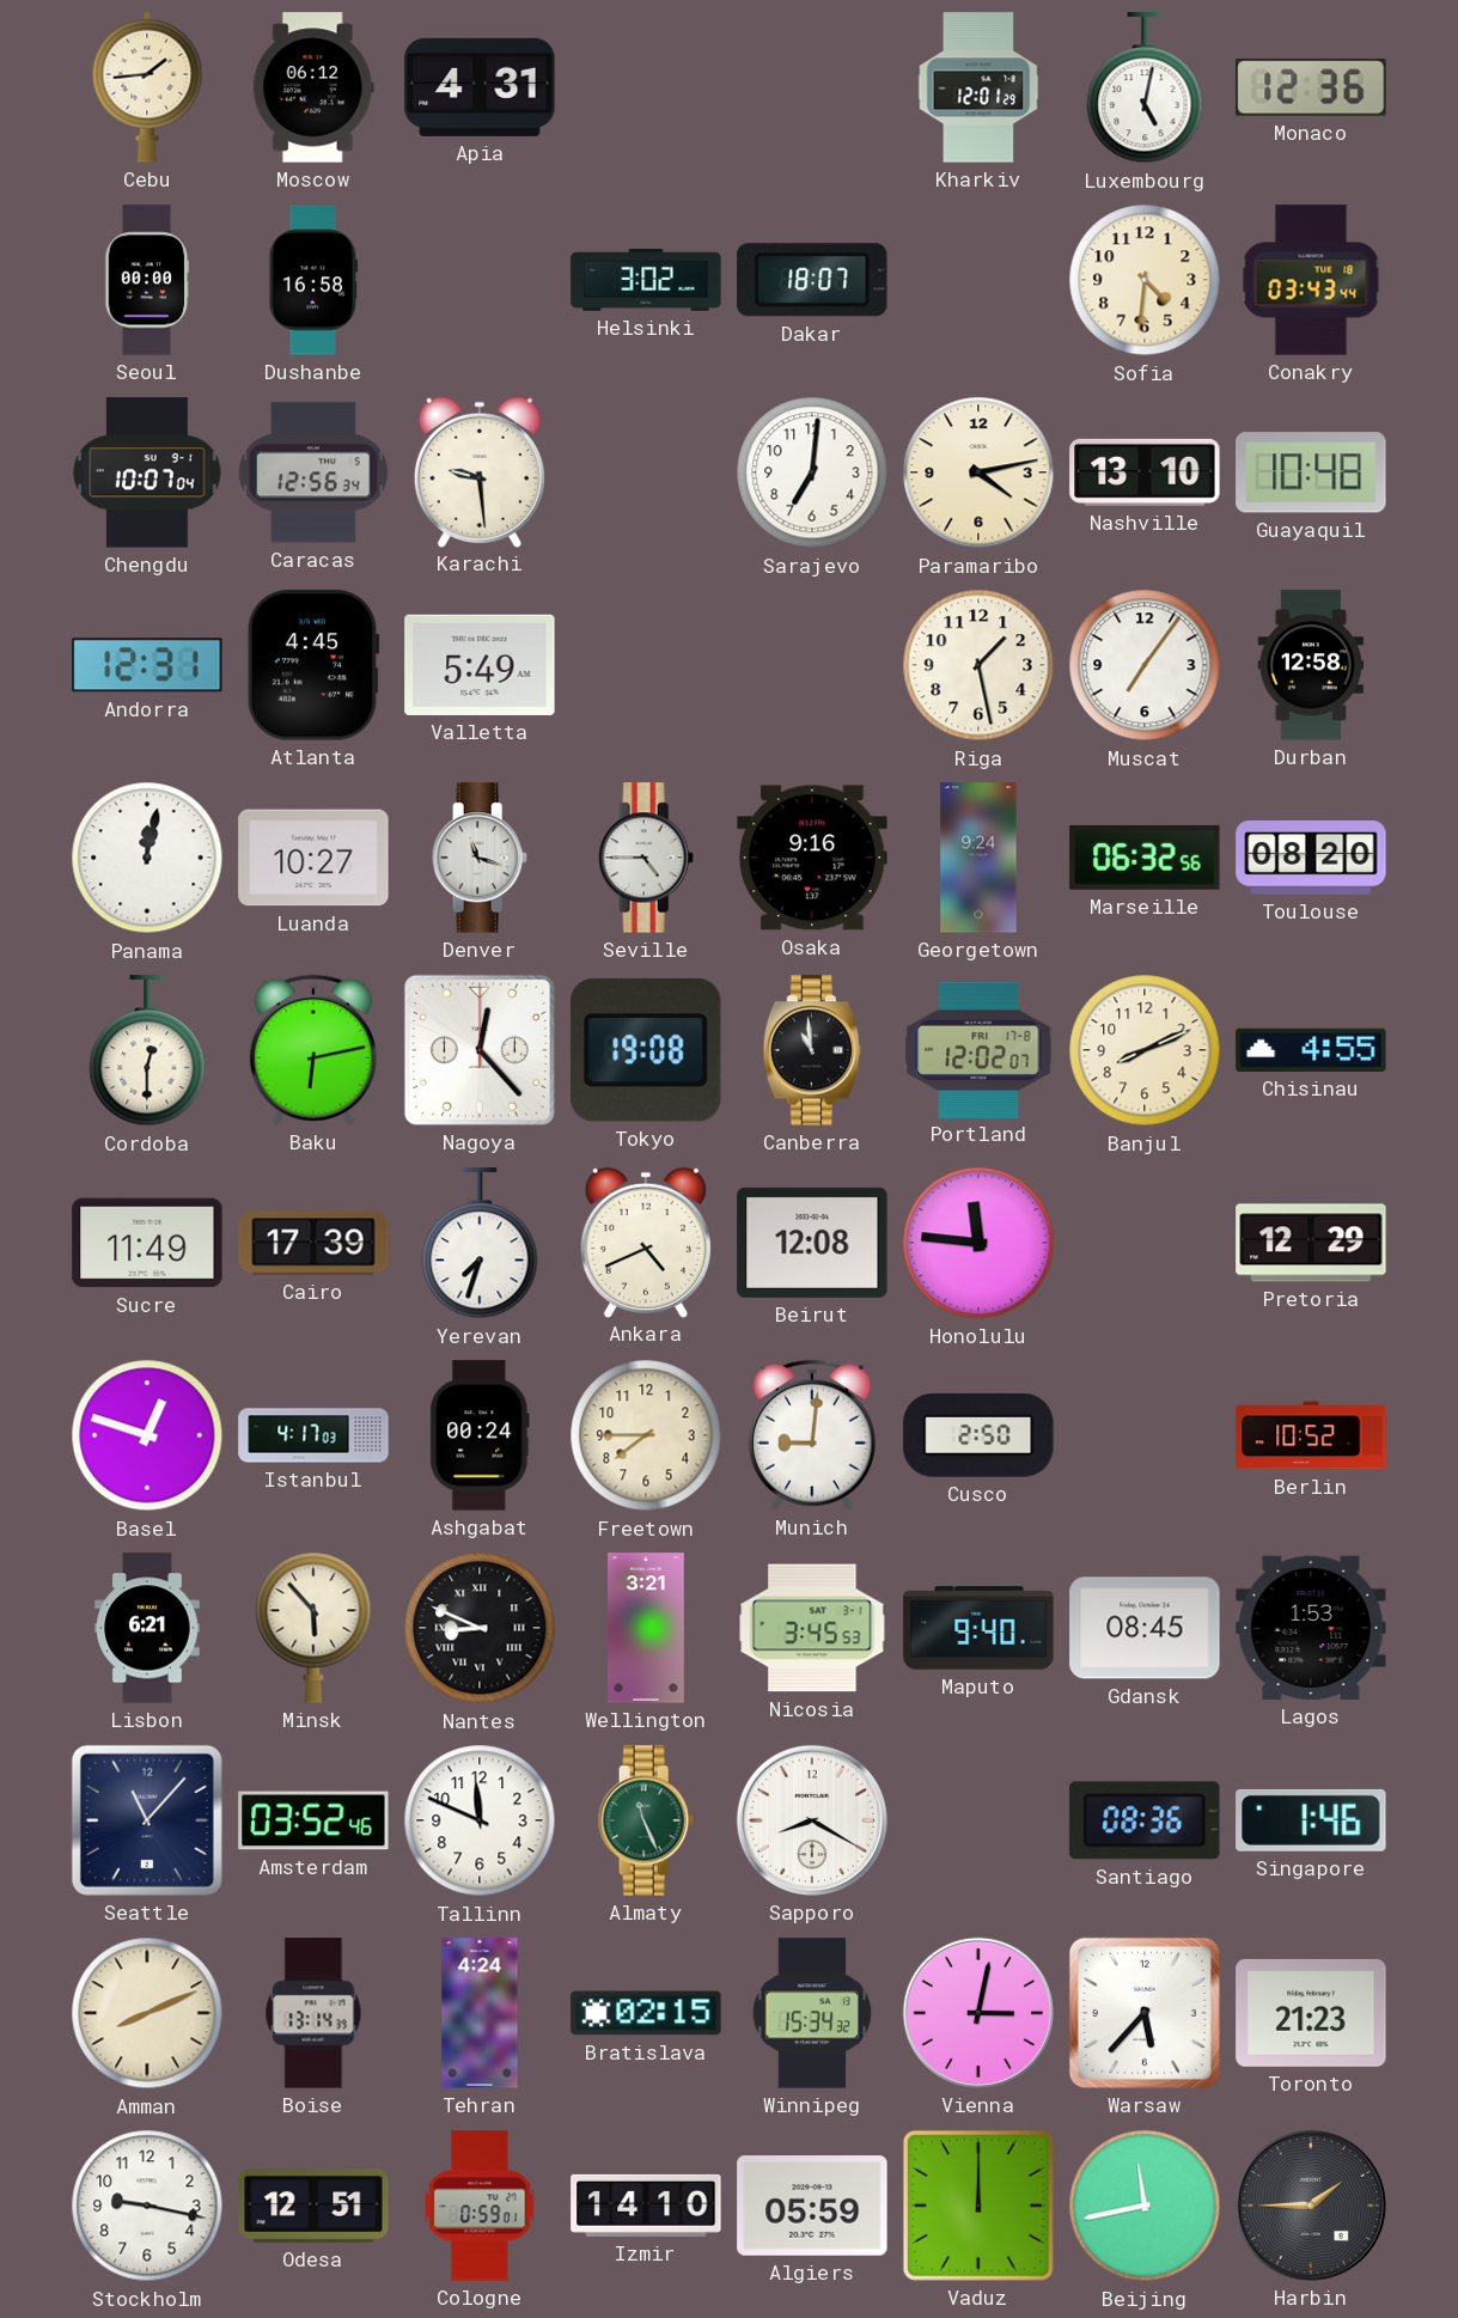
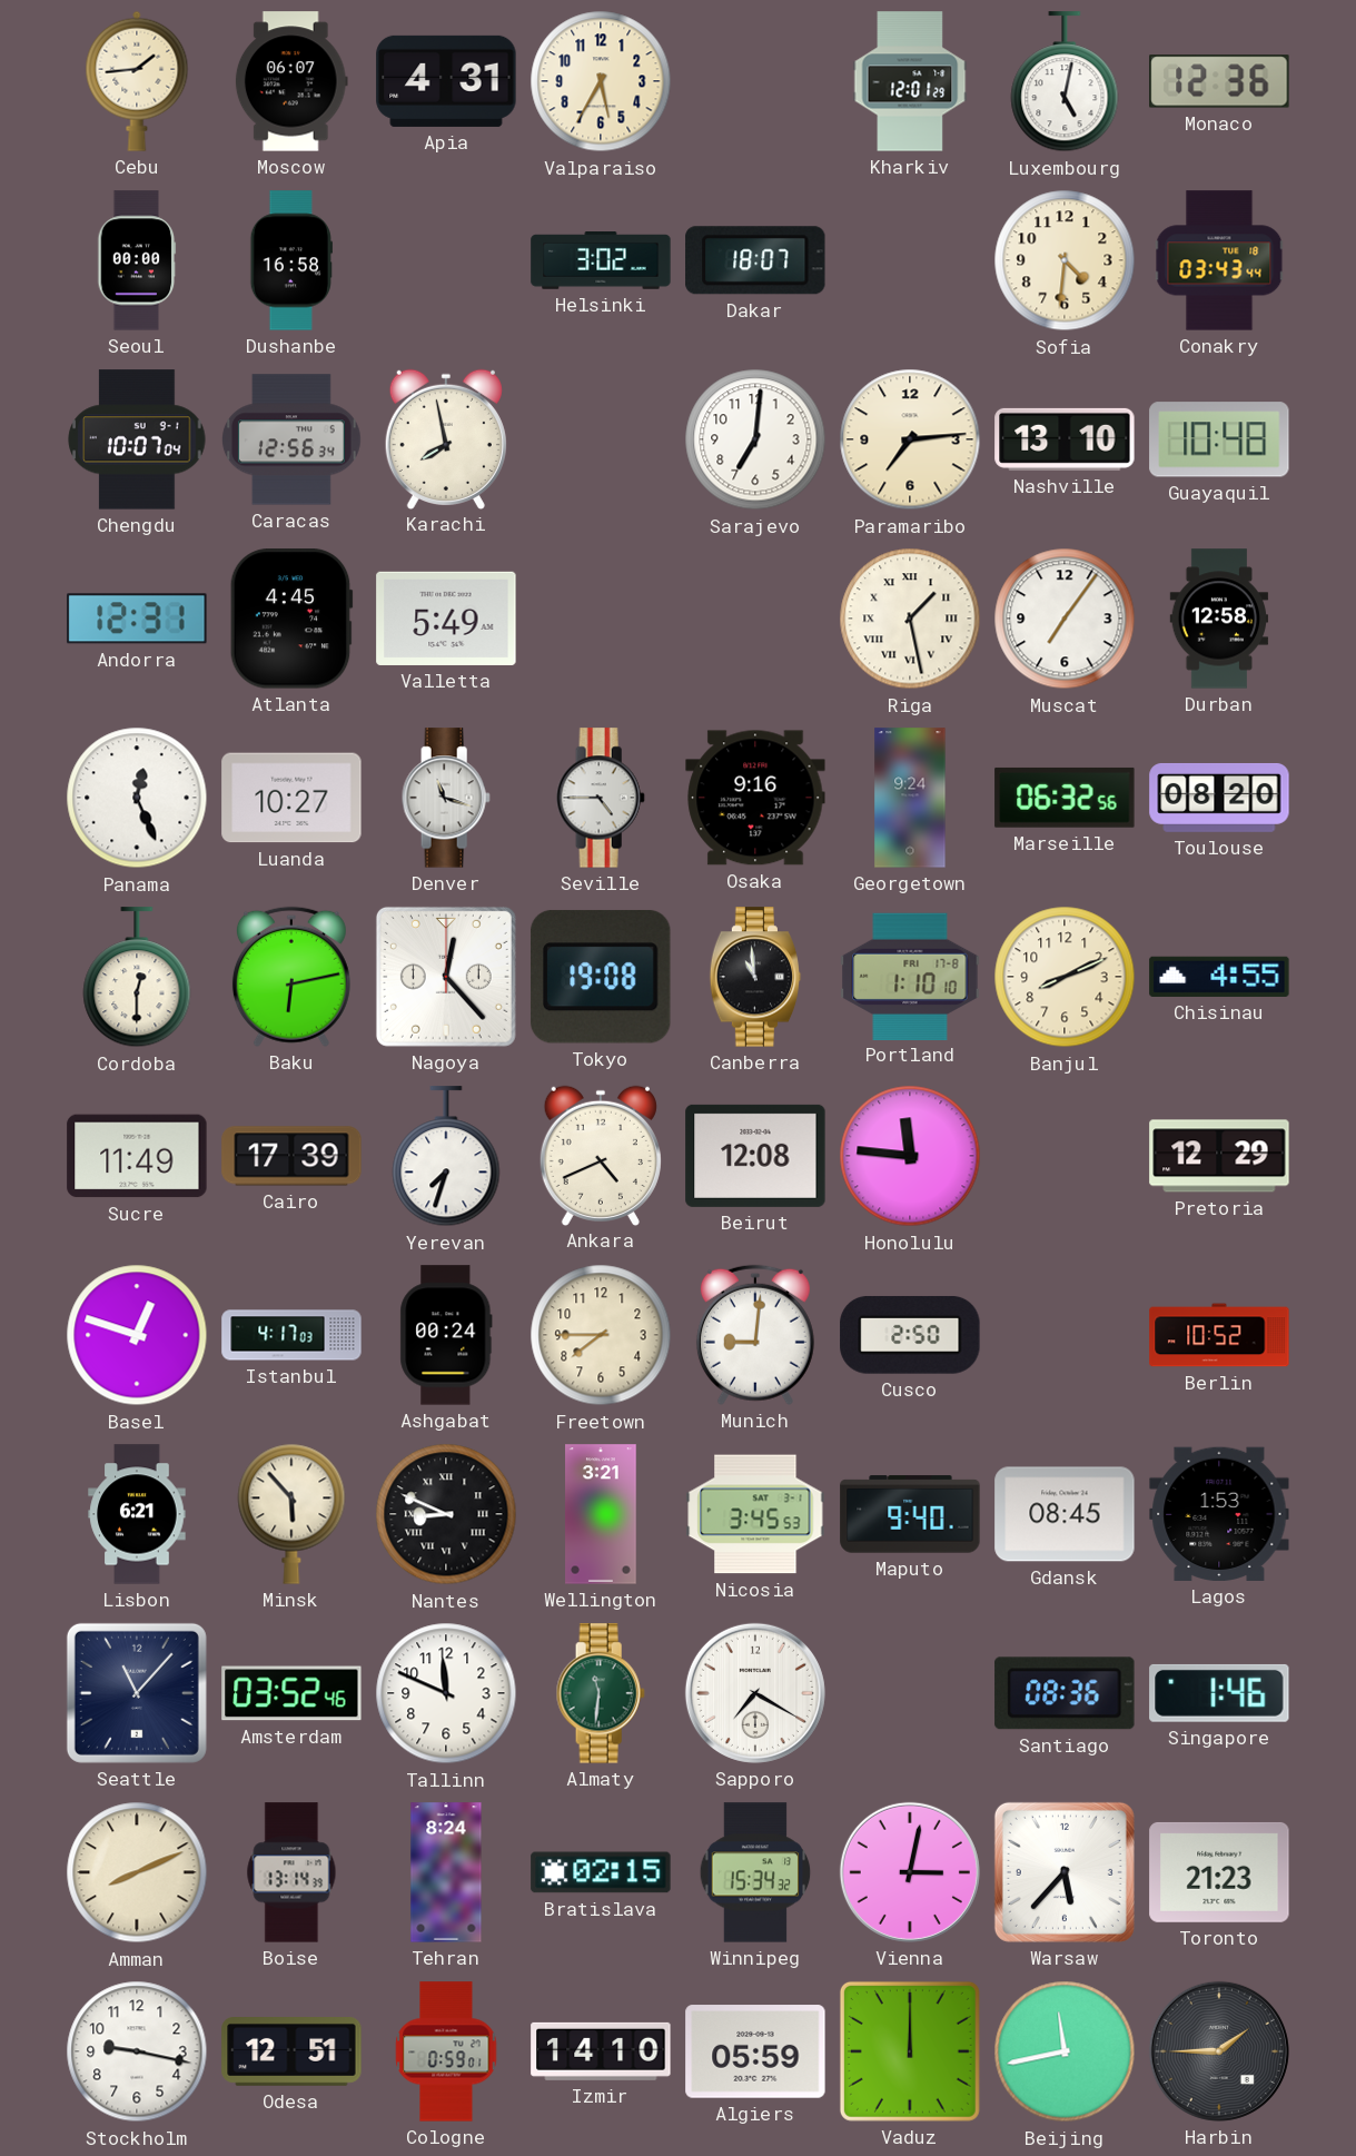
Moscow: 06:12 -> 06:07 (291, 81)
Valparaiso: none -> 5:35 (601, 81)
Karachi: 9:29 -> 7:58 (446, 438)
Paramaribo: 4:13 -> 7:14 (910, 439)
Riga numerals: Arabic -> Roman (910, 619)
Panama: 12:02 -> 12:26 (137, 798)
Portland: 12:02 -> 1:10 (910, 976)
Almaty: 11:26 -> 11:31 (601, 1693)
Sapporo: 8:20 -> 7:20 (755, 1693)
Tehran: 4:24 -> 8:24 (446, 1872)
